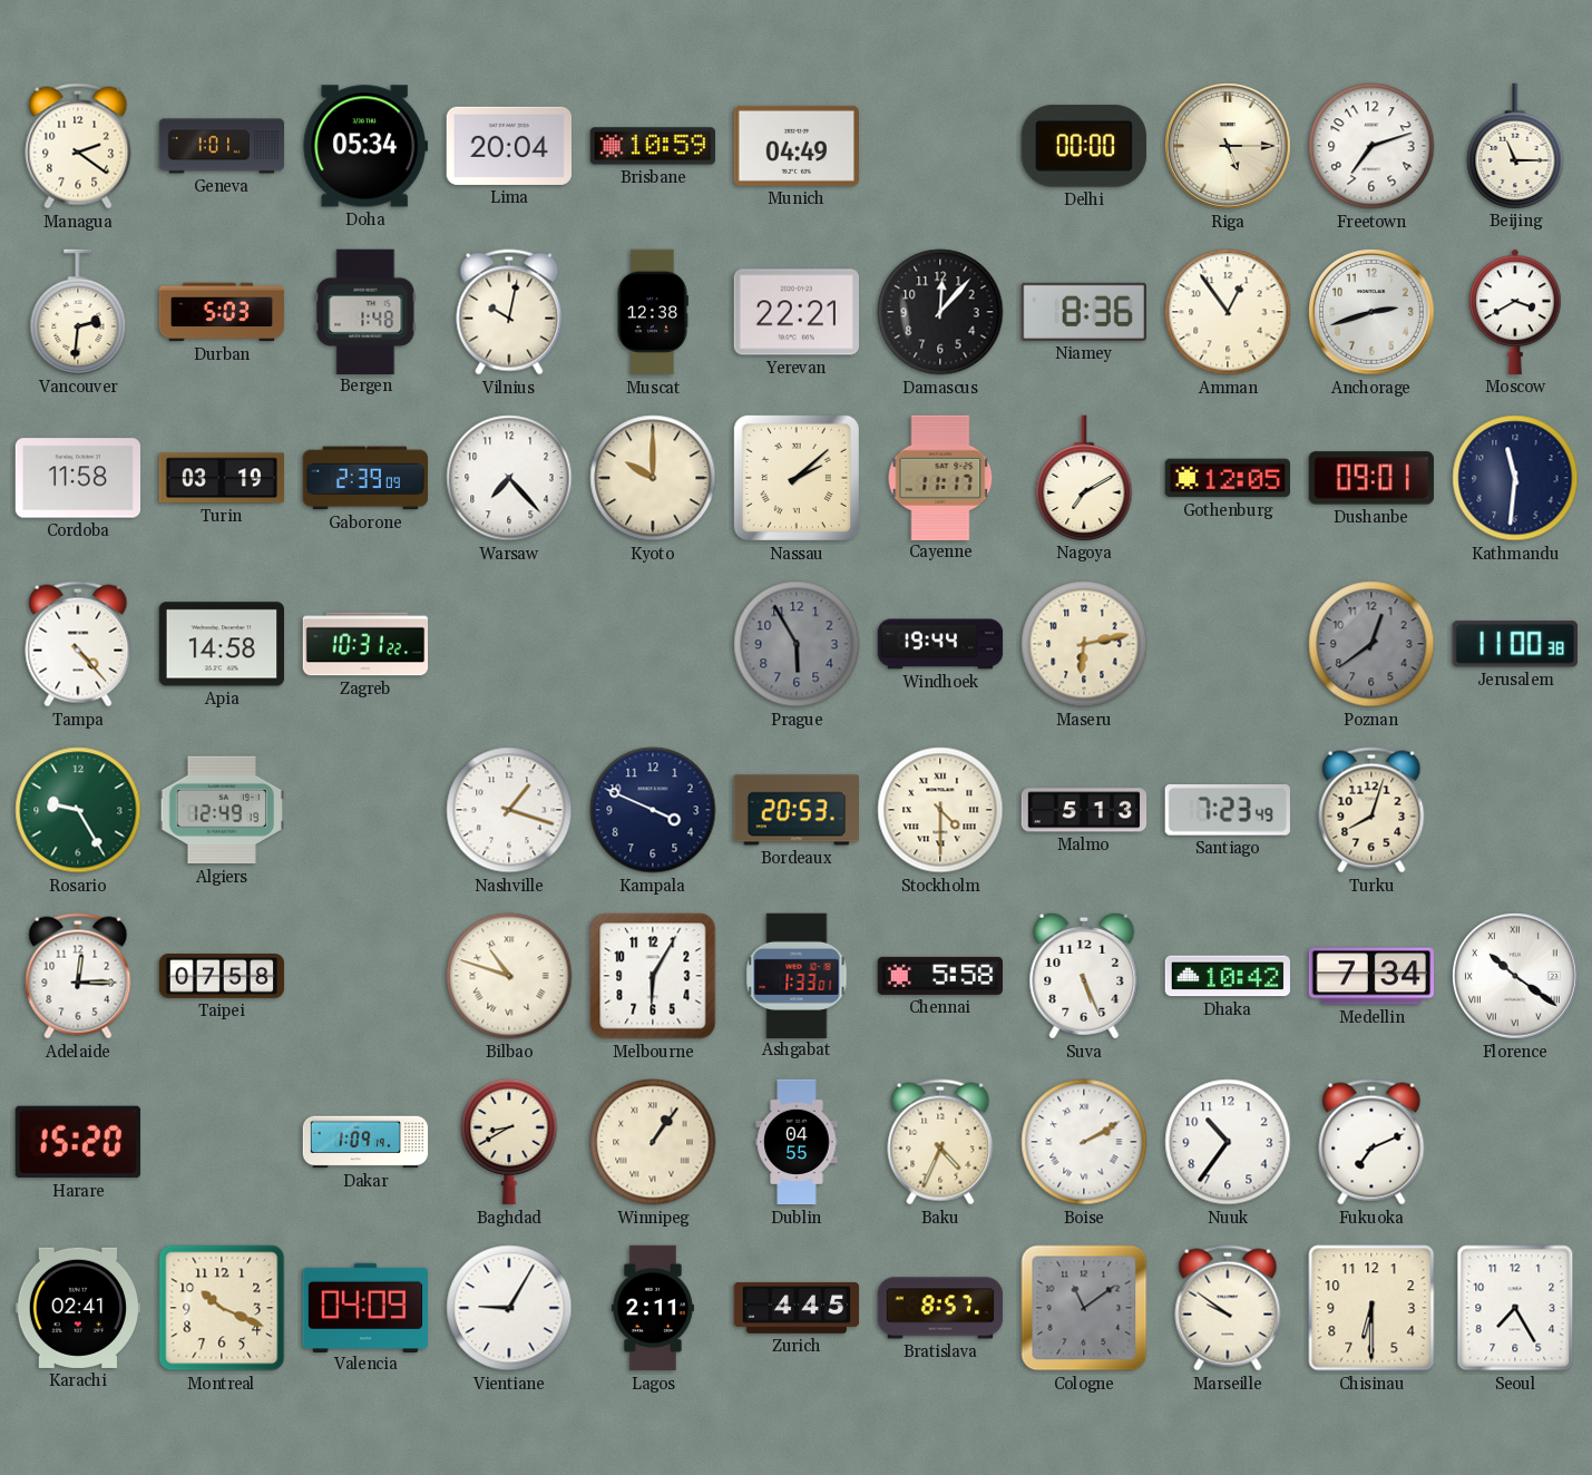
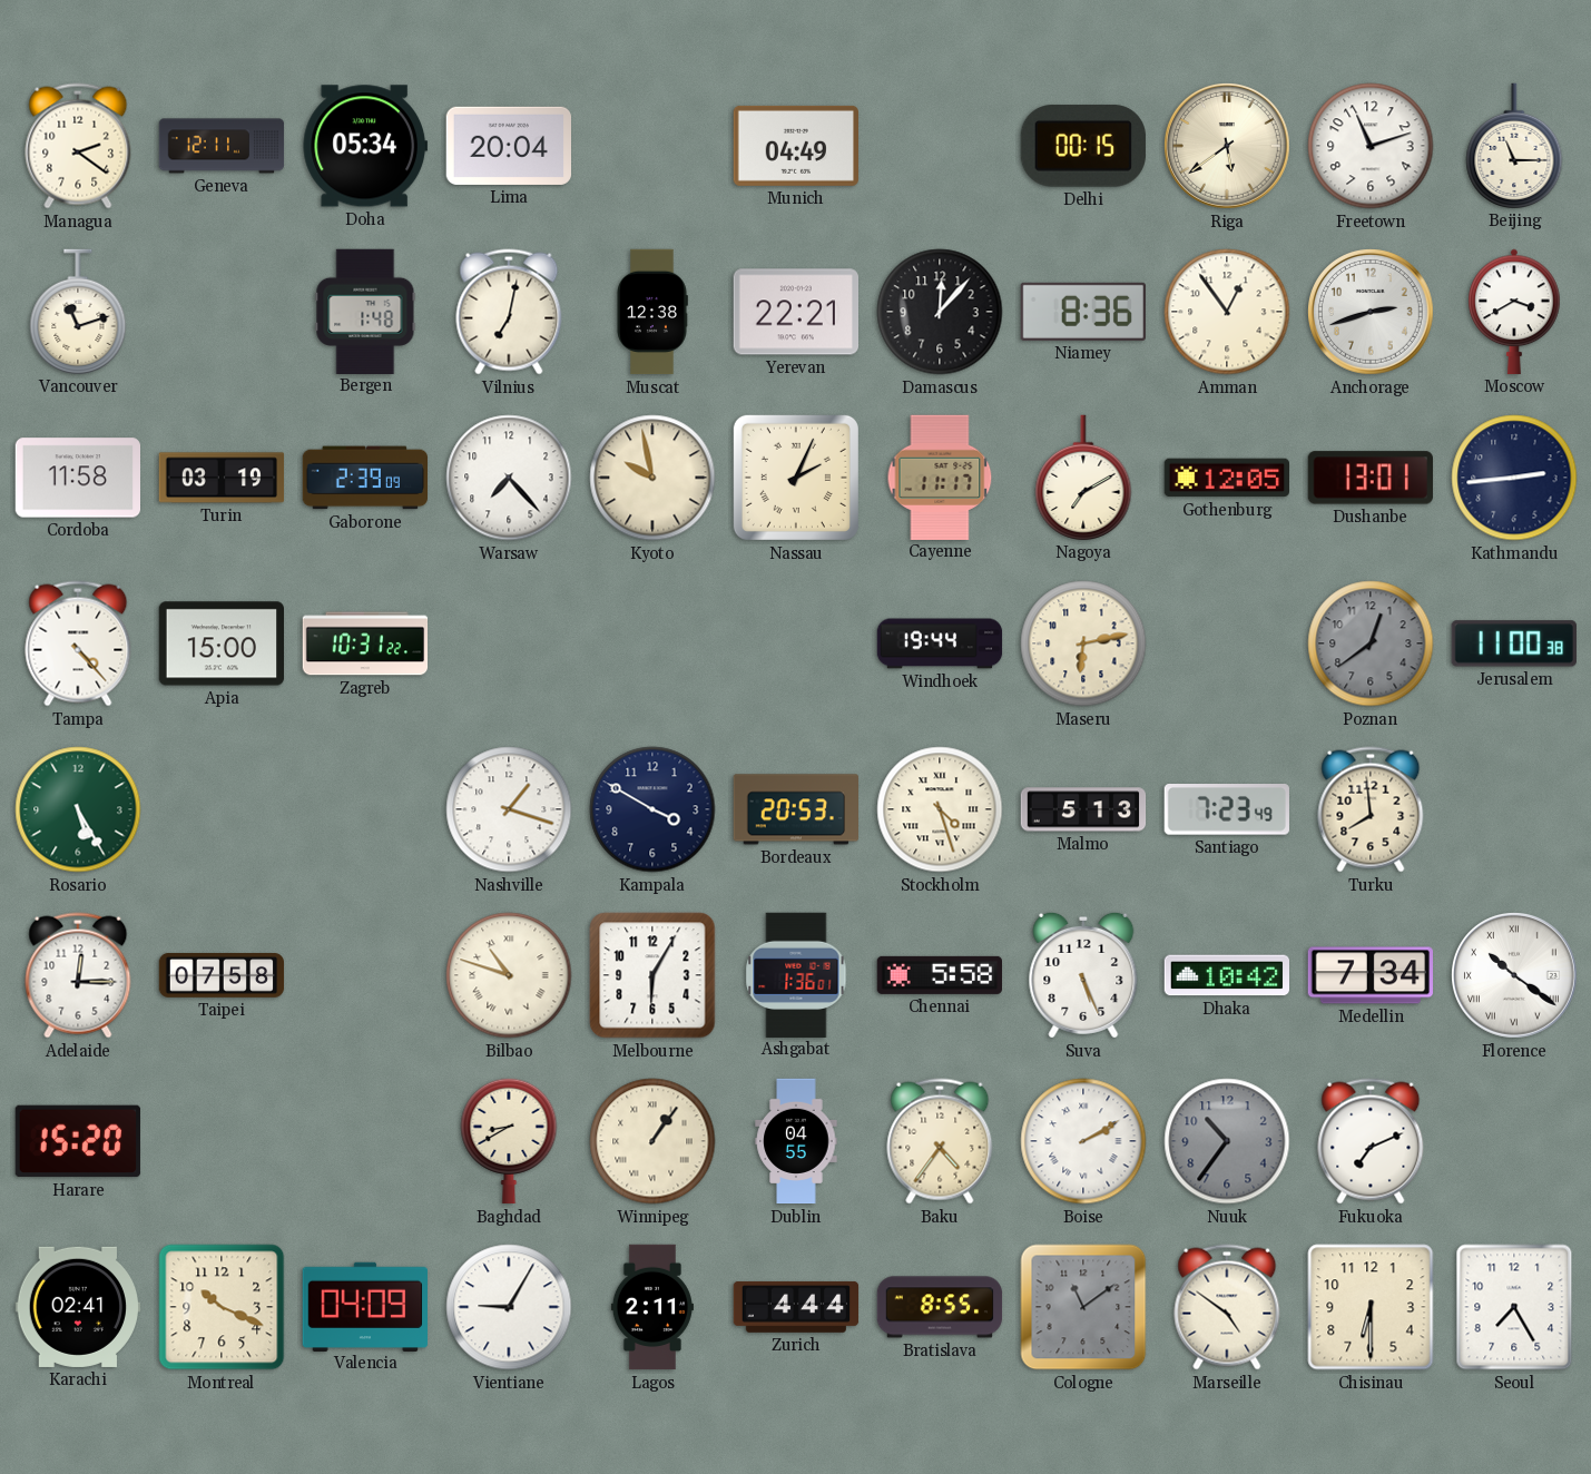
Geneva: 1:01 -> 12:11 (222, 146)
Brisbane: 10:59 -> none (653, 146)
Delhi: 00:00 -> 00:15 (1083, 146)
Riga: 5:15 -> 5:39 (1228, 147)
Freetown: 7:12 -> 11:12 (1371, 146)
Vancouver: 2:31 -> 11:12 (78, 312)
Durban: 5:03 -> none (222, 312)
Vilnius: 10:02 -> 7:02 (509, 312)
Kyoto: 10:00 -> 9:58 (652, 478)
Nassau: 2:08 -> 2:04 (796, 478)
Dushanbe: 09:01 -> 13:01 (1371, 478)
Kathmandu: 11:31 -> 2:44 (1514, 478)
Apia: 14:58 -> 15:00 (220, 643)
Prague: 5:55 -> none (797, 644)
Rosario: 9:25 -> 5:25 (78, 809)
Algiers: 12:49 -> none (222, 810)
Kampala: 3:49 -> 3:50 (652, 809)
Stockholm: 4:30 -> 4:27 (940, 809)
Turku: 8:03 -> 7:59 (1371, 809)
Ashgabat: 1:33 -> 1:36 (796, 974)
Dakar: 1:09 -> none (365, 1142)
Baku: 4:34 -> 4:36 (940, 1141)
Nuuk dial: white -> grey (1227, 1141)
Zurich: 4:45 -> 4:44 (796, 1307)
Bratislava: 8:57 -> 8:55 (940, 1307)
Marseille: 9:51 -> 4:51 (1227, 1307)
